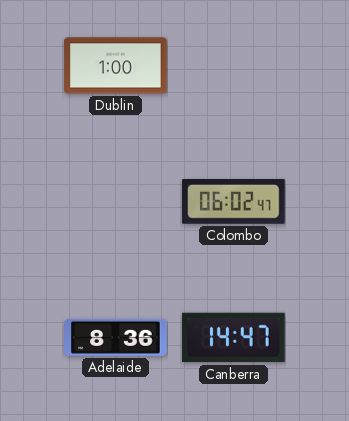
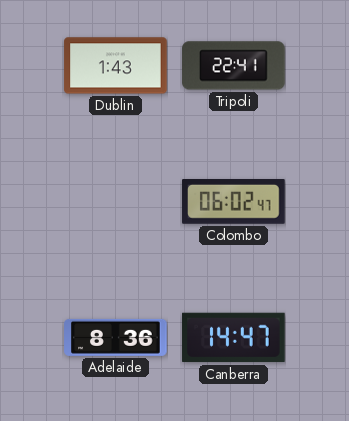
Dublin: 1:00 -> 1:43 (116, 66)
Tripoli: none -> 22:41 (234, 66)
